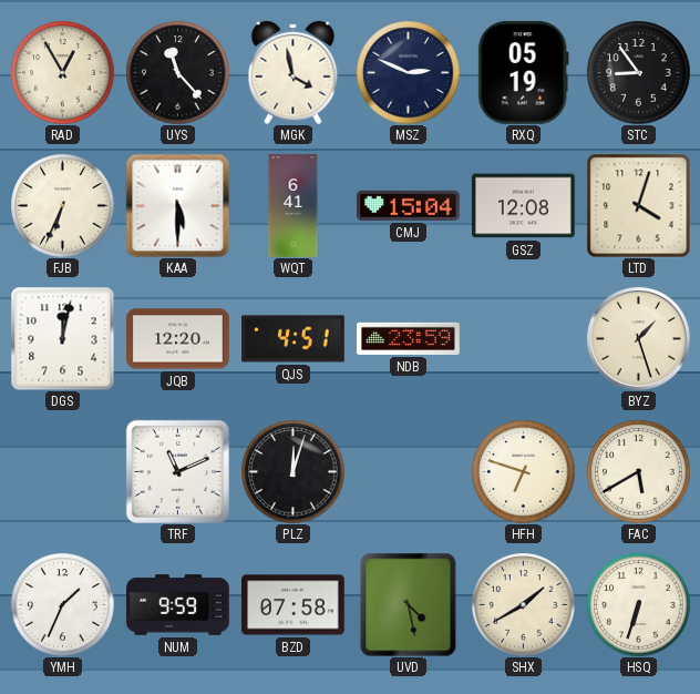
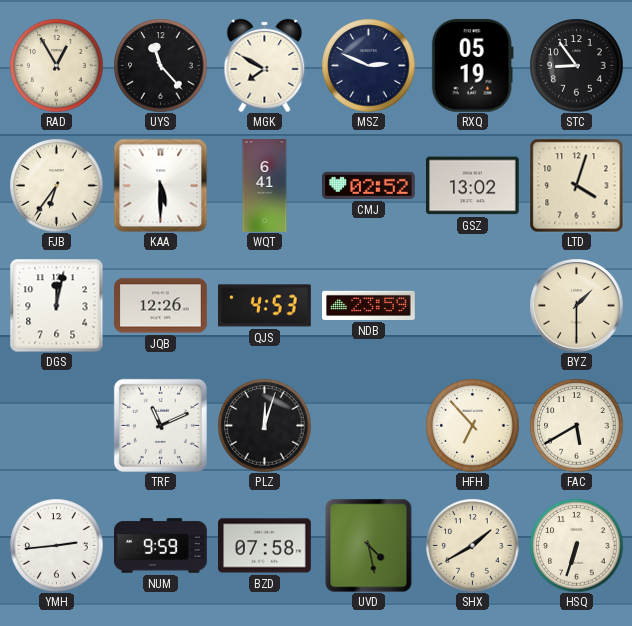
MGK: 3:58 -> 7:50 (265, 65)
FJB: 6:34 -> 6:36 (56, 185)
CMJ: 15:04 -> 02:52 (369, 185)
GSZ: 12:08 -> 13:02 (472, 186)
JQB: 12:20 -> 12:26 (161, 306)
QJS: 4:51 -> 4:53 (265, 306)
BYZ: 1:27 -> 1:30 (576, 305)
HFH: 6:48 -> 6:53 (472, 425)
YMH: 1:34 -> 2:44 (56, 545)
